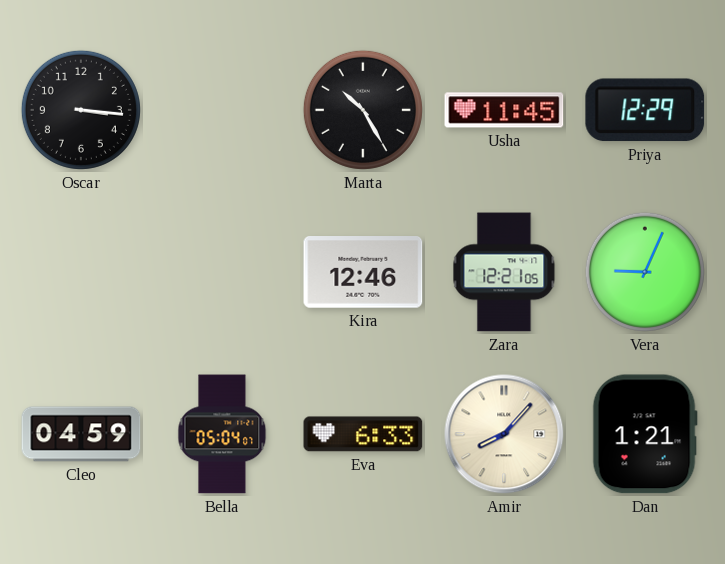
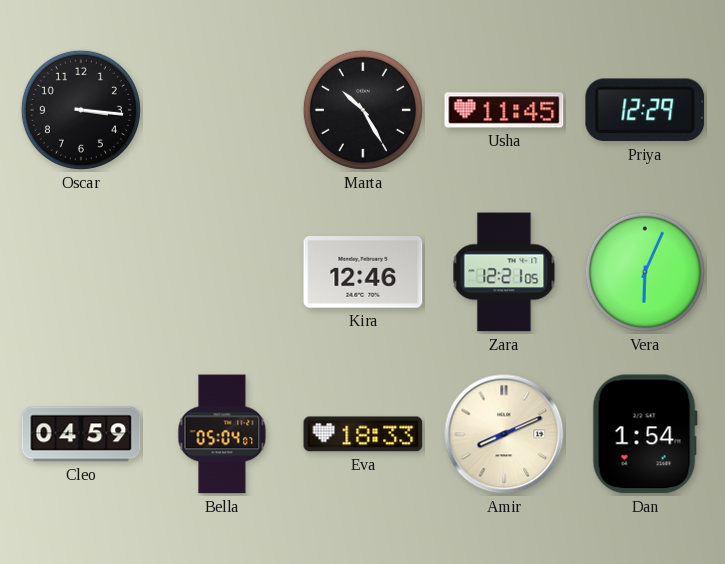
Vera: 9:04 -> 6:04 (645, 272)
Eva: 6:33 -> 18:33 (363, 434)
Amir: 8:07 -> 8:11 (504, 434)
Dan: 1:21 -> 1:54 (645, 434)
